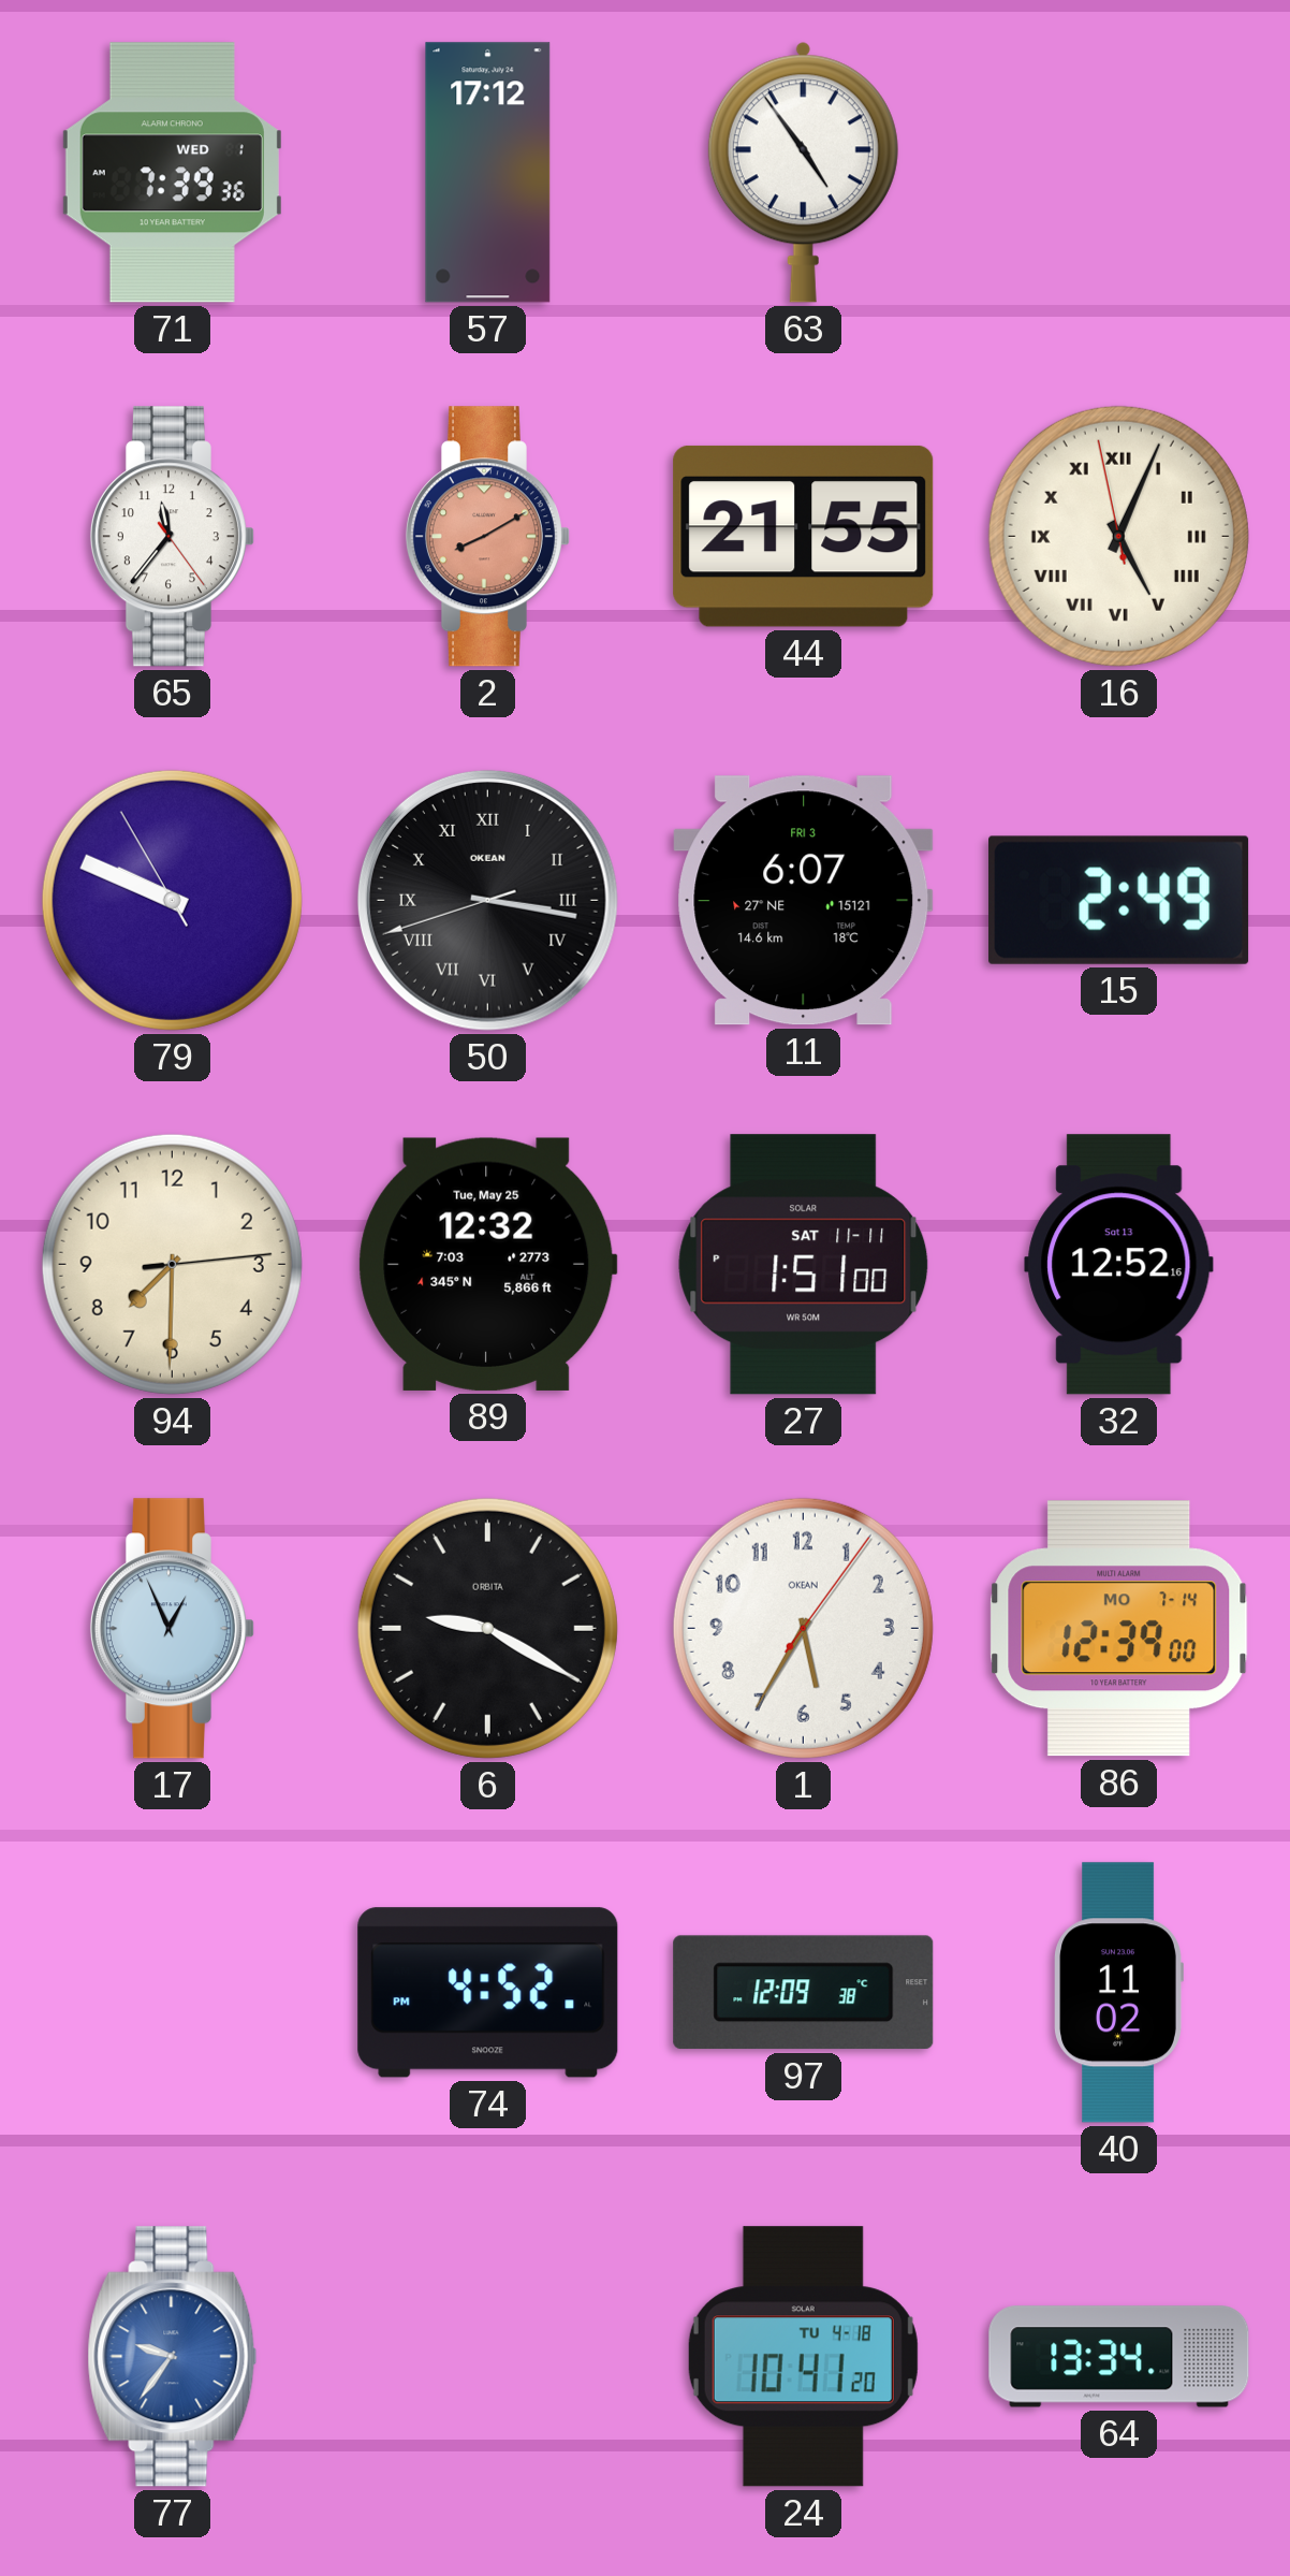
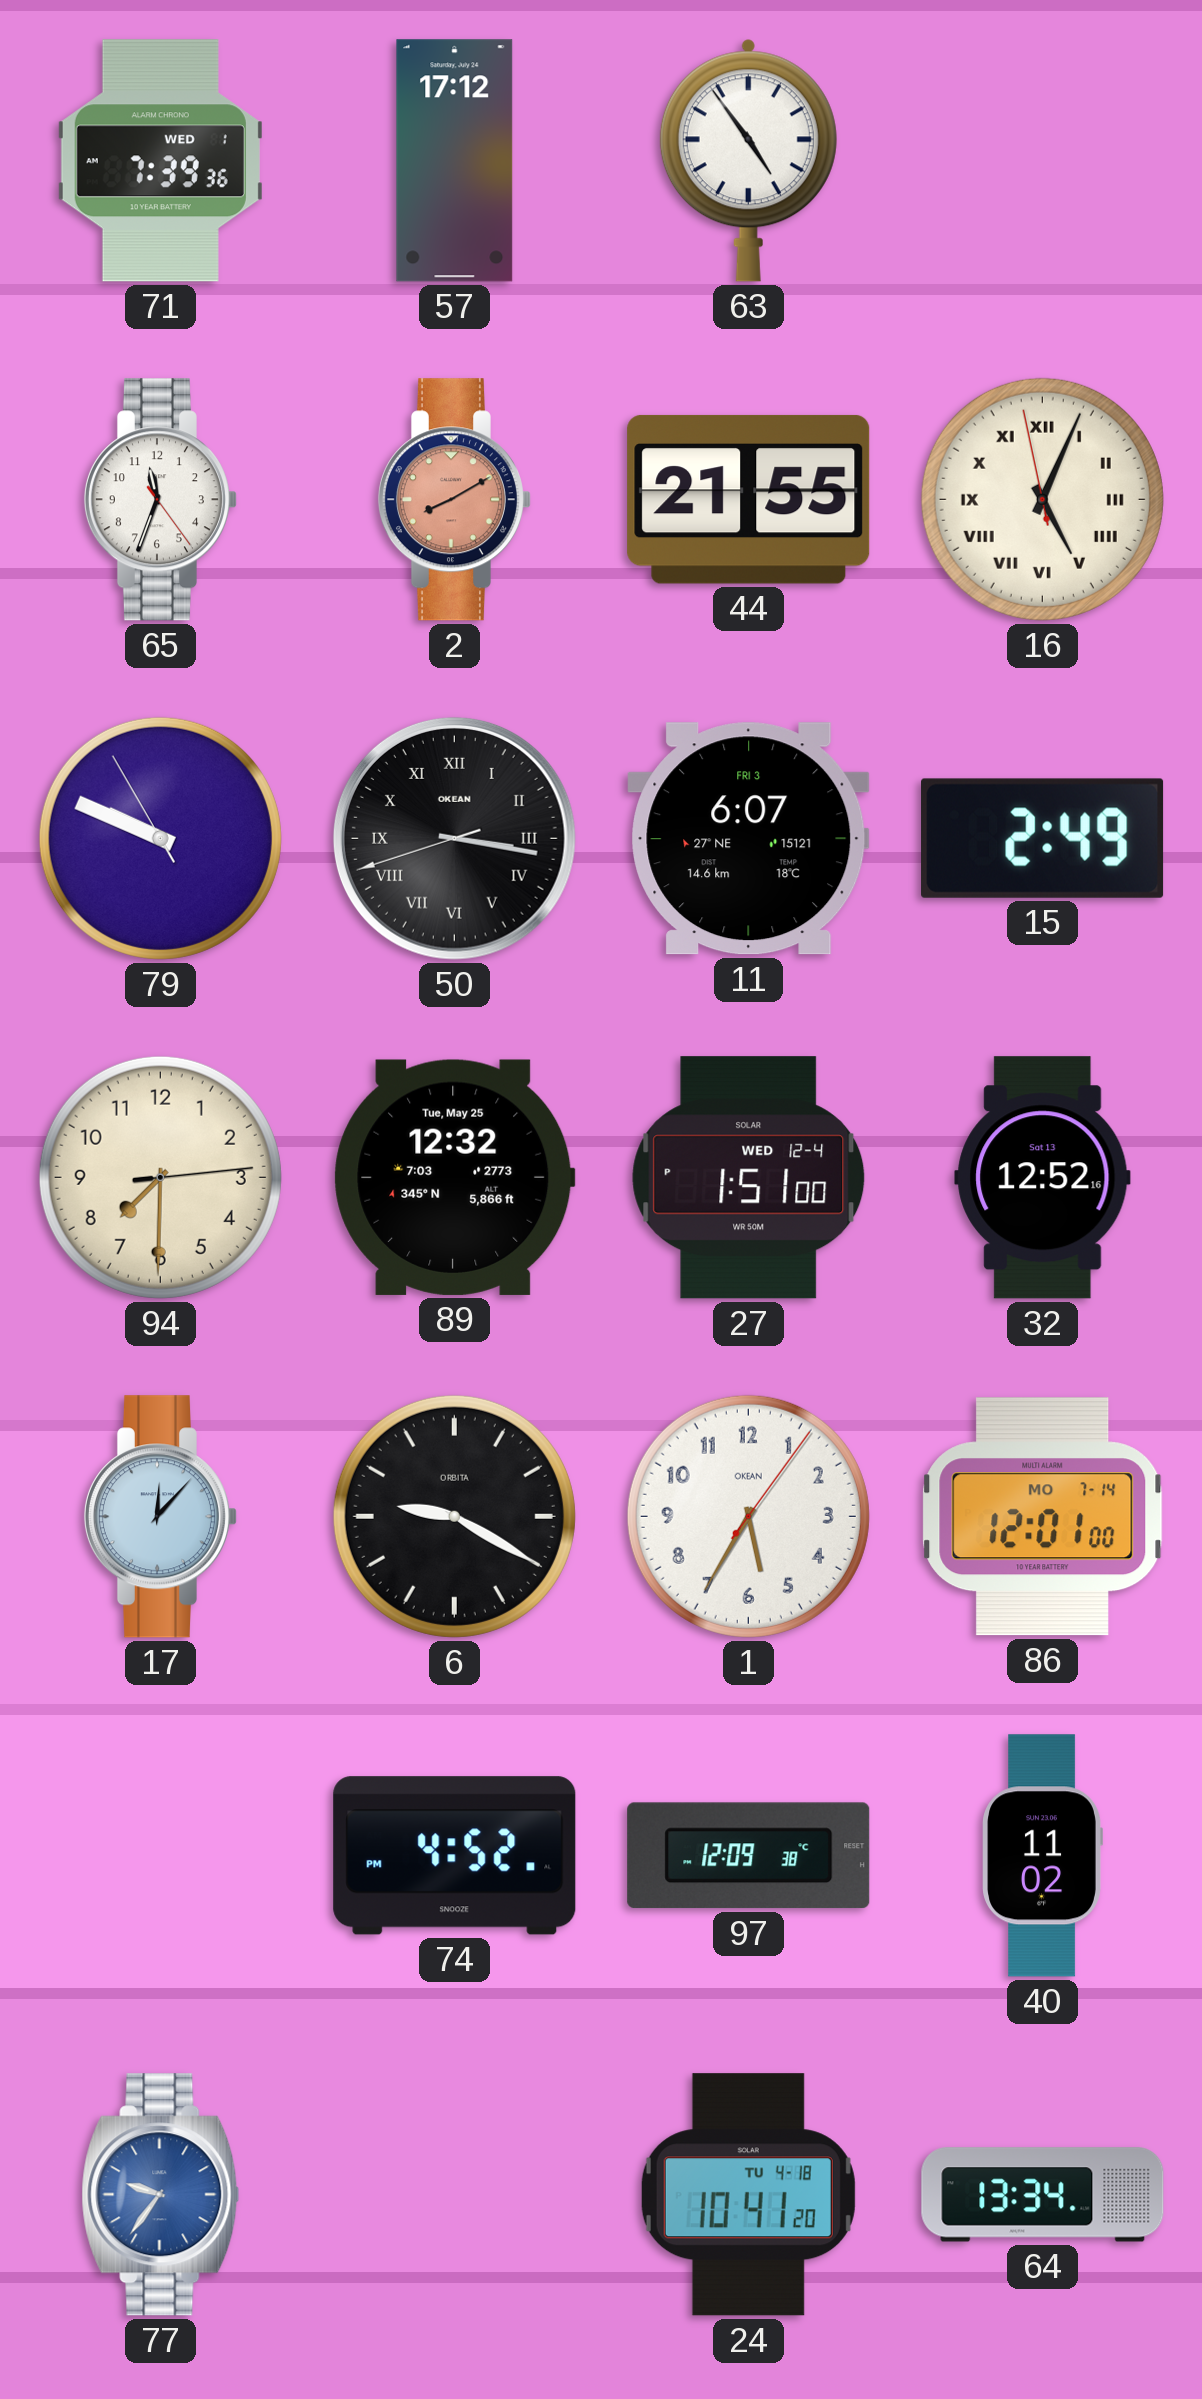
65: 11:36 -> 11:33 (160, 500)
27 date: SAT 11-11 -> WED 12-4 (749, 1178)
17: 12:56 -> 12:07 (160, 1517)
86: 12:39 -> 12:01 (1043, 1517)
